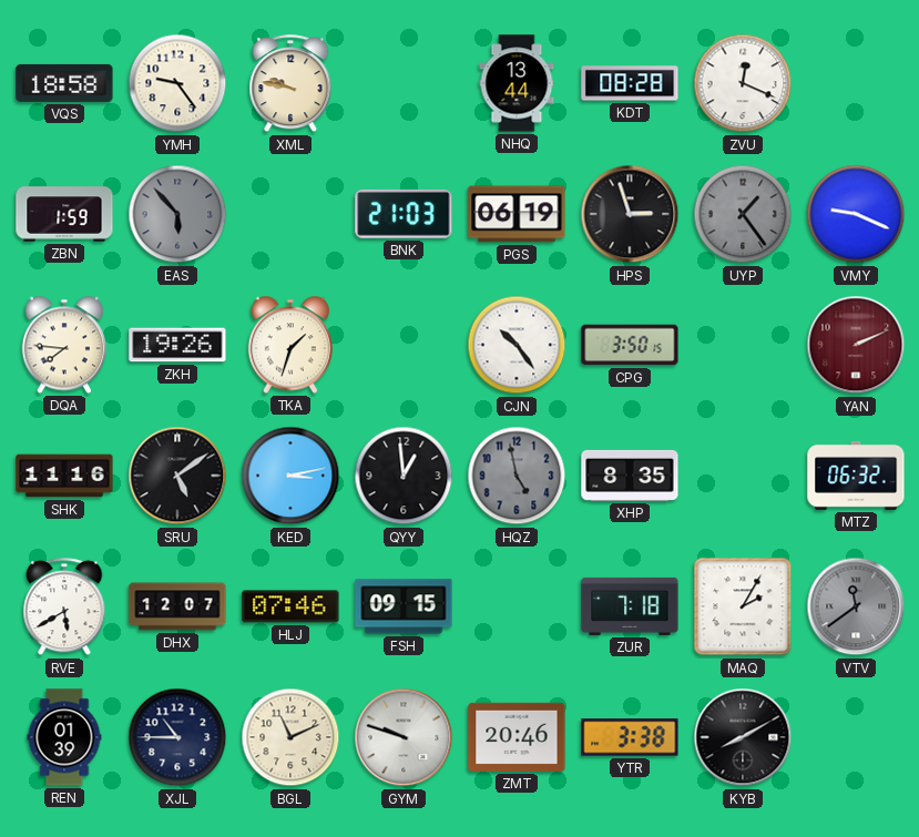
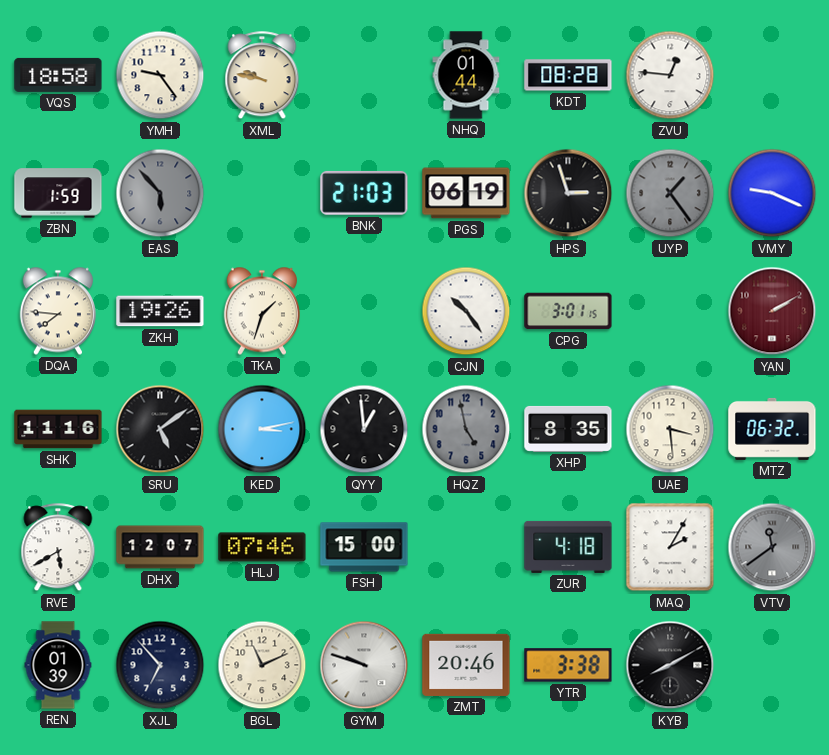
NHQ: 13:44 -> 01:44 (466, 75)
ZVU: 12:19 -> 12:46 (670, 75)
CPG: 3:50 -> 3:01 (568, 311)
YAN: 2:11 -> 2:10 (772, 311)
UAE: none -> 3:29 (670, 429)
FSH: 09:15 -> 15:00 (364, 547)
ZUR: 7:18 -> 4:18 (568, 547)
XJL: 10:45 -> 6:53 (160, 665)
